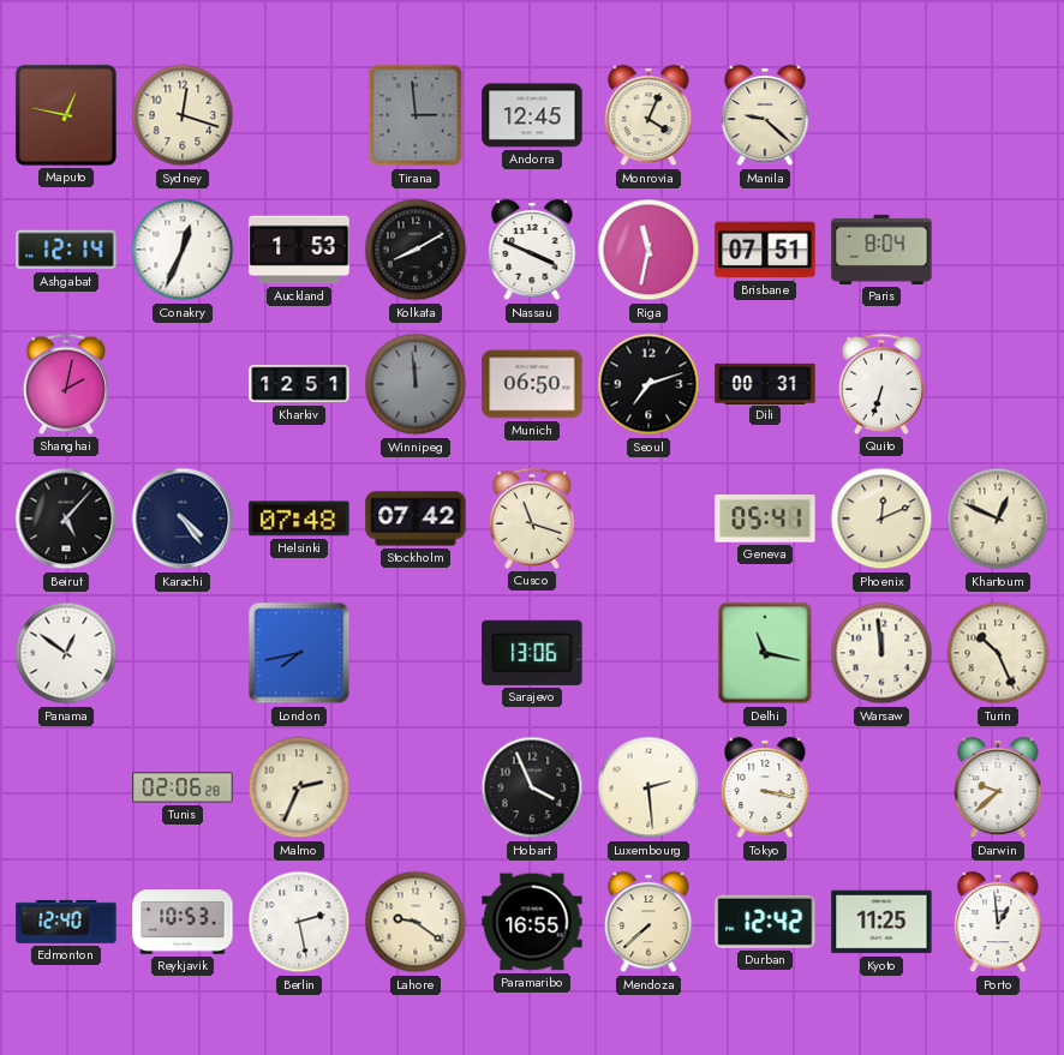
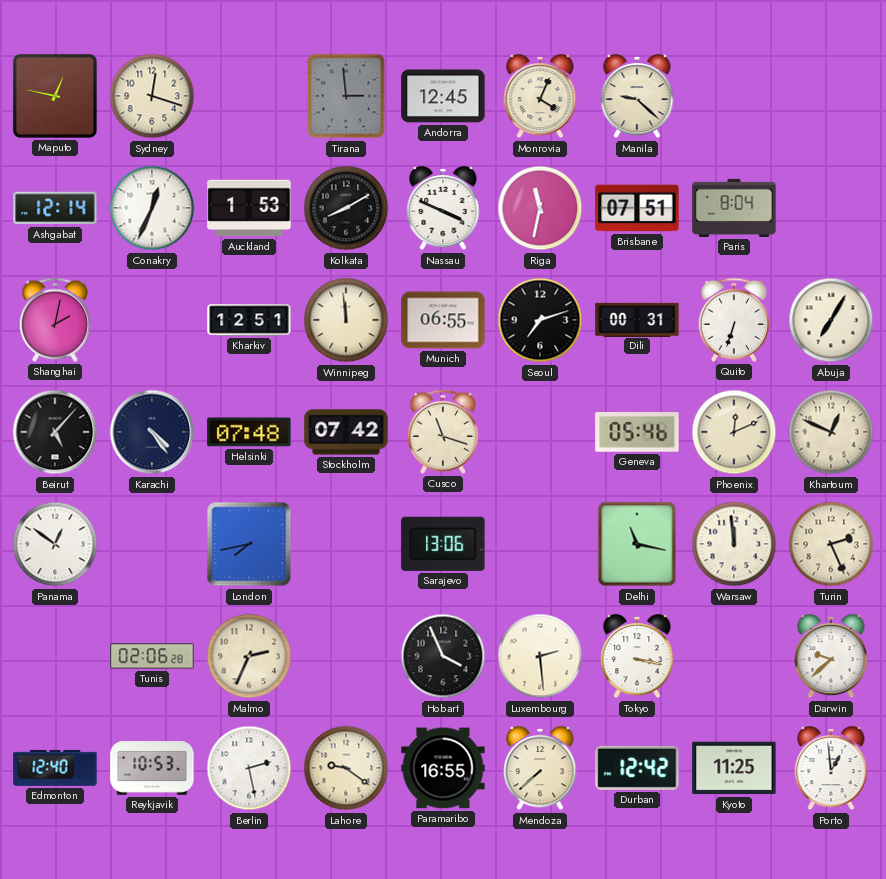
Winnipeg dial: grey -> cream (346, 320)
Munich: 06:50 -> 06:55 (443, 320)
Abuja: none -> 7:05 (831, 320)
Geneva: 05:41 -> 05:46 (637, 432)
Turin: 10:26 -> 2:26 (831, 544)
